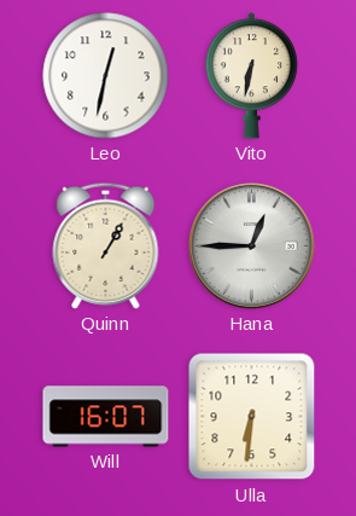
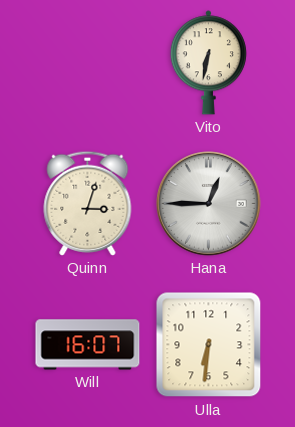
Leo: 12:32 -> none (106, 76)
Quinn: 1:05 -> 3:03 (88, 203)
